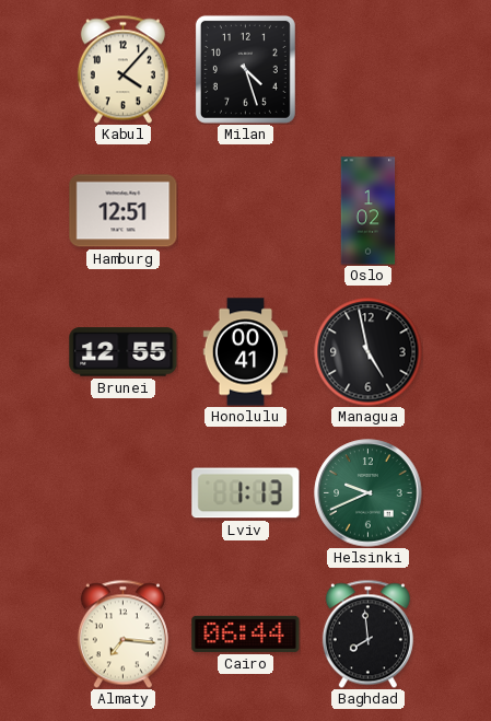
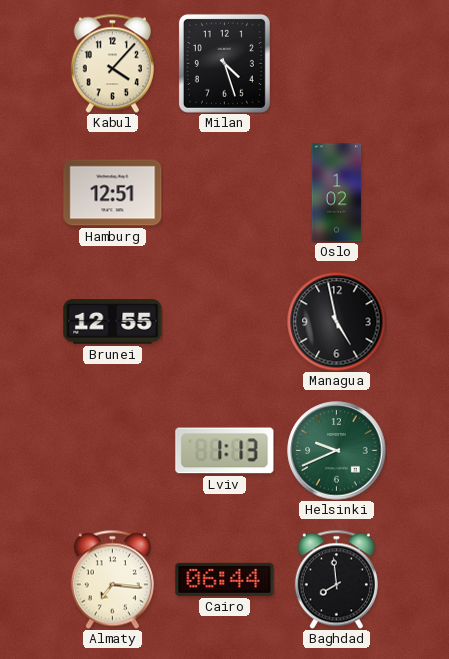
Honolulu: 00:41 -> none (246, 352)
